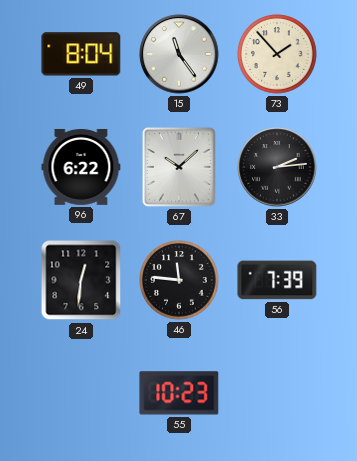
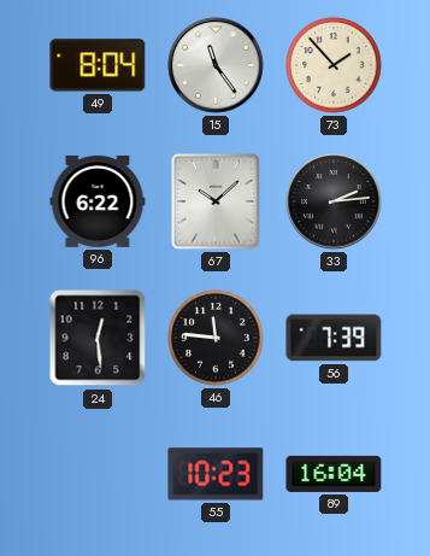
24: 12:31 -> 12:29 (98, 338)
89: none -> 16:04 (334, 474)
